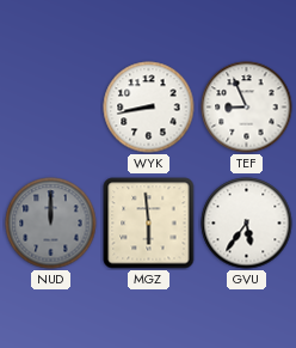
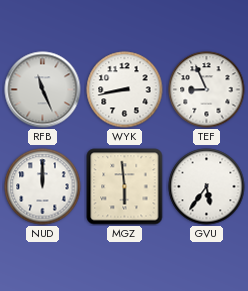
RFB: none -> 11:26 (43, 90)
NUD dial: grey -> white (43, 187)
